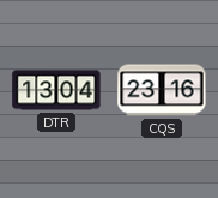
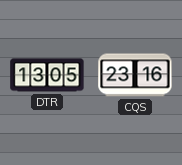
DTR: 13:04 -> 13:05 (47, 75)
